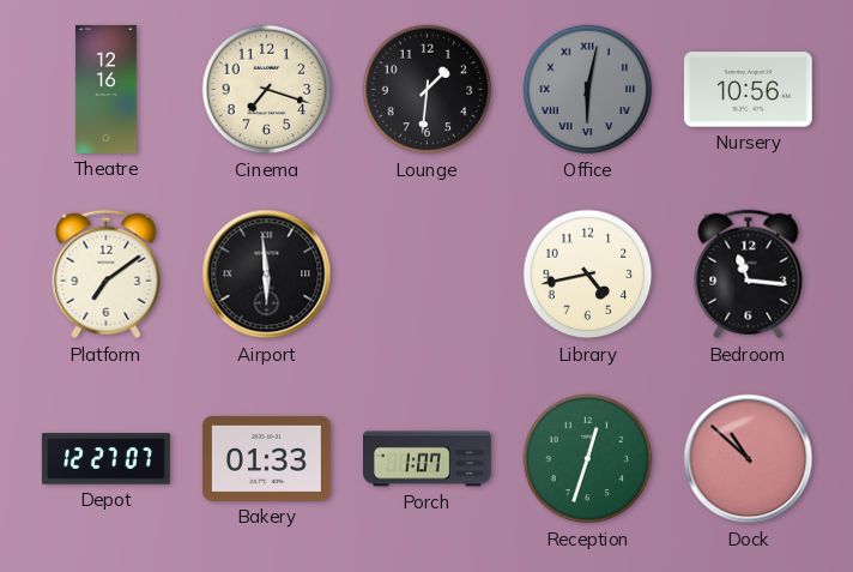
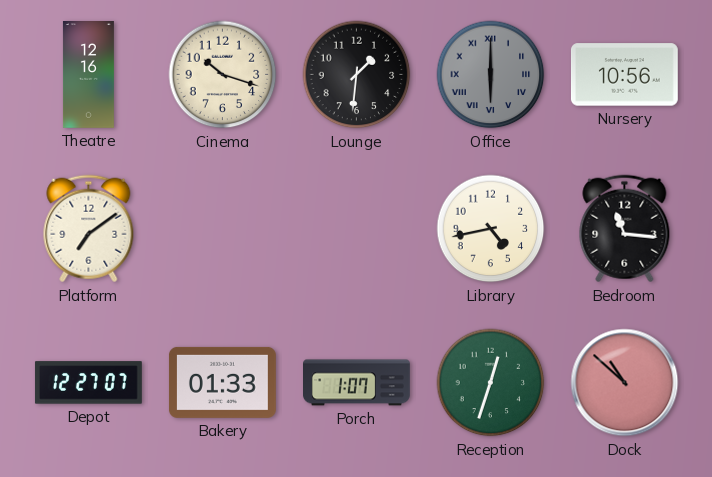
Cinema: 7:18 -> 10:18 (223, 75)
Office: 6:02 -> 6:00 (491, 75)
Airport: 5:59 -> none (267, 275)
